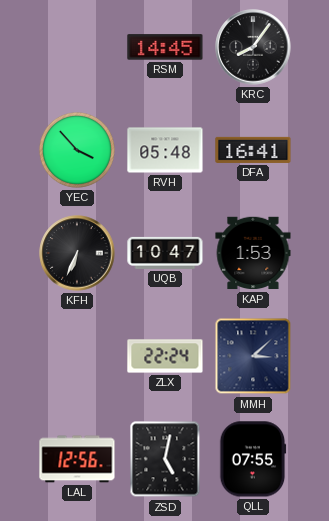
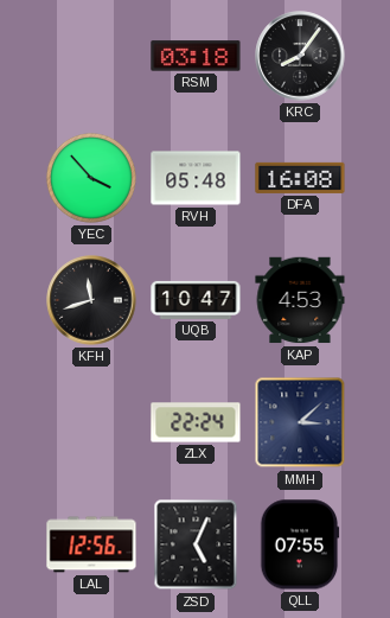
RSM: 14:45 -> 03:18 (196, 56)
DFA: 16:41 -> 16:08 (300, 178)
KFH: 6:34 -> 11:42 (91, 300)
KAP: 1:53 -> 4:53 (300, 300)
ZSD: 5:02 -> 5:04 (196, 544)
